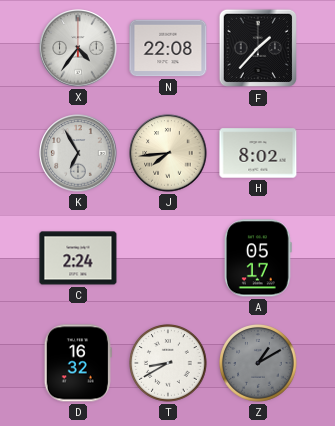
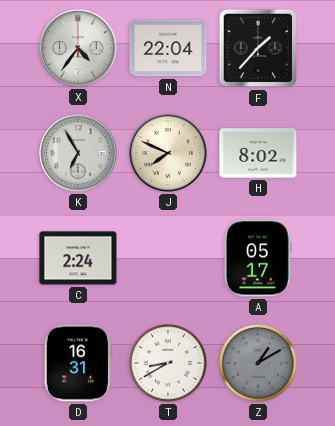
N: 22:08 -> 22:04 (168, 48)
J: 7:44 -> 7:49 (168, 153)
D: 16:32 -> 16:31 (78, 363)
